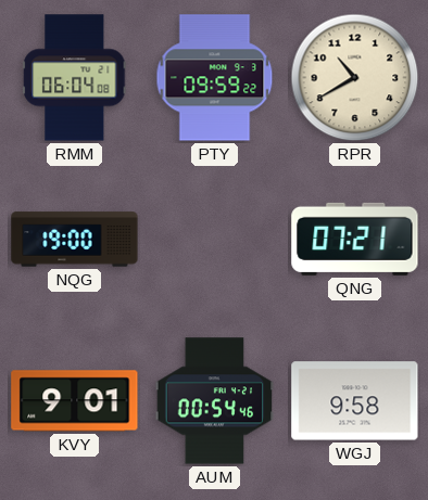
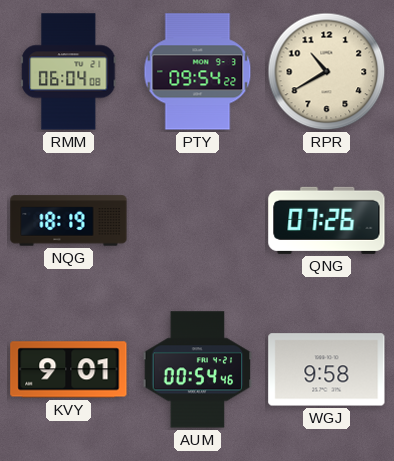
PTY: 09:59 -> 09:54 (198, 72)
NQG: 19:00 -> 18:19 (69, 221)
QNG: 07:21 -> 07:26 (327, 220)
